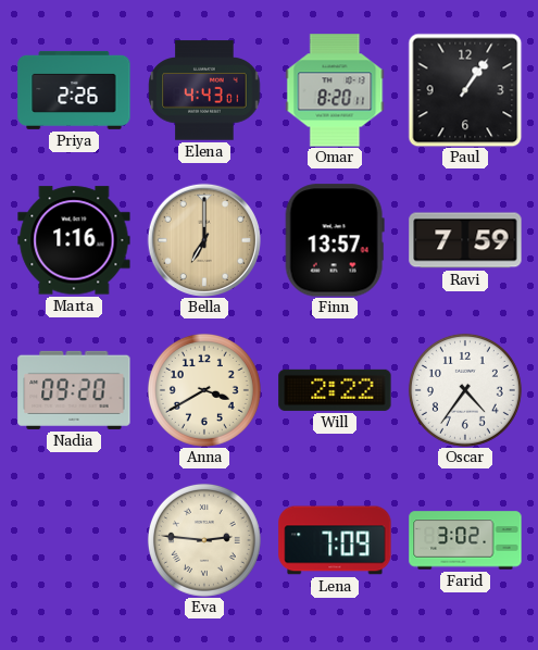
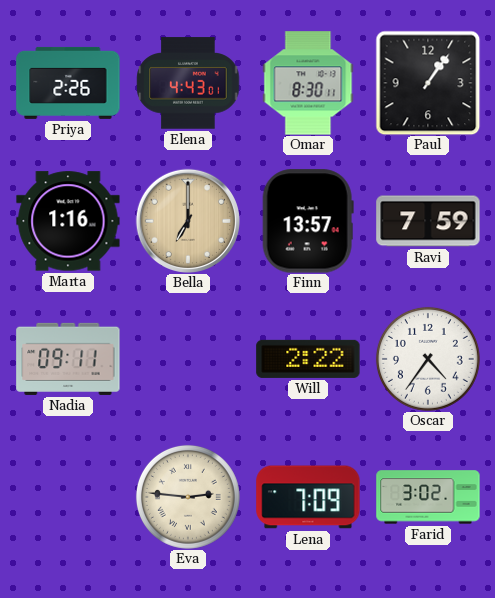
Omar: 8:20 -> 8:30 (308, 83)
Nadia: 09:20 -> 09:11 (68, 359)
Anna: 3:40 -> none (204, 390)
